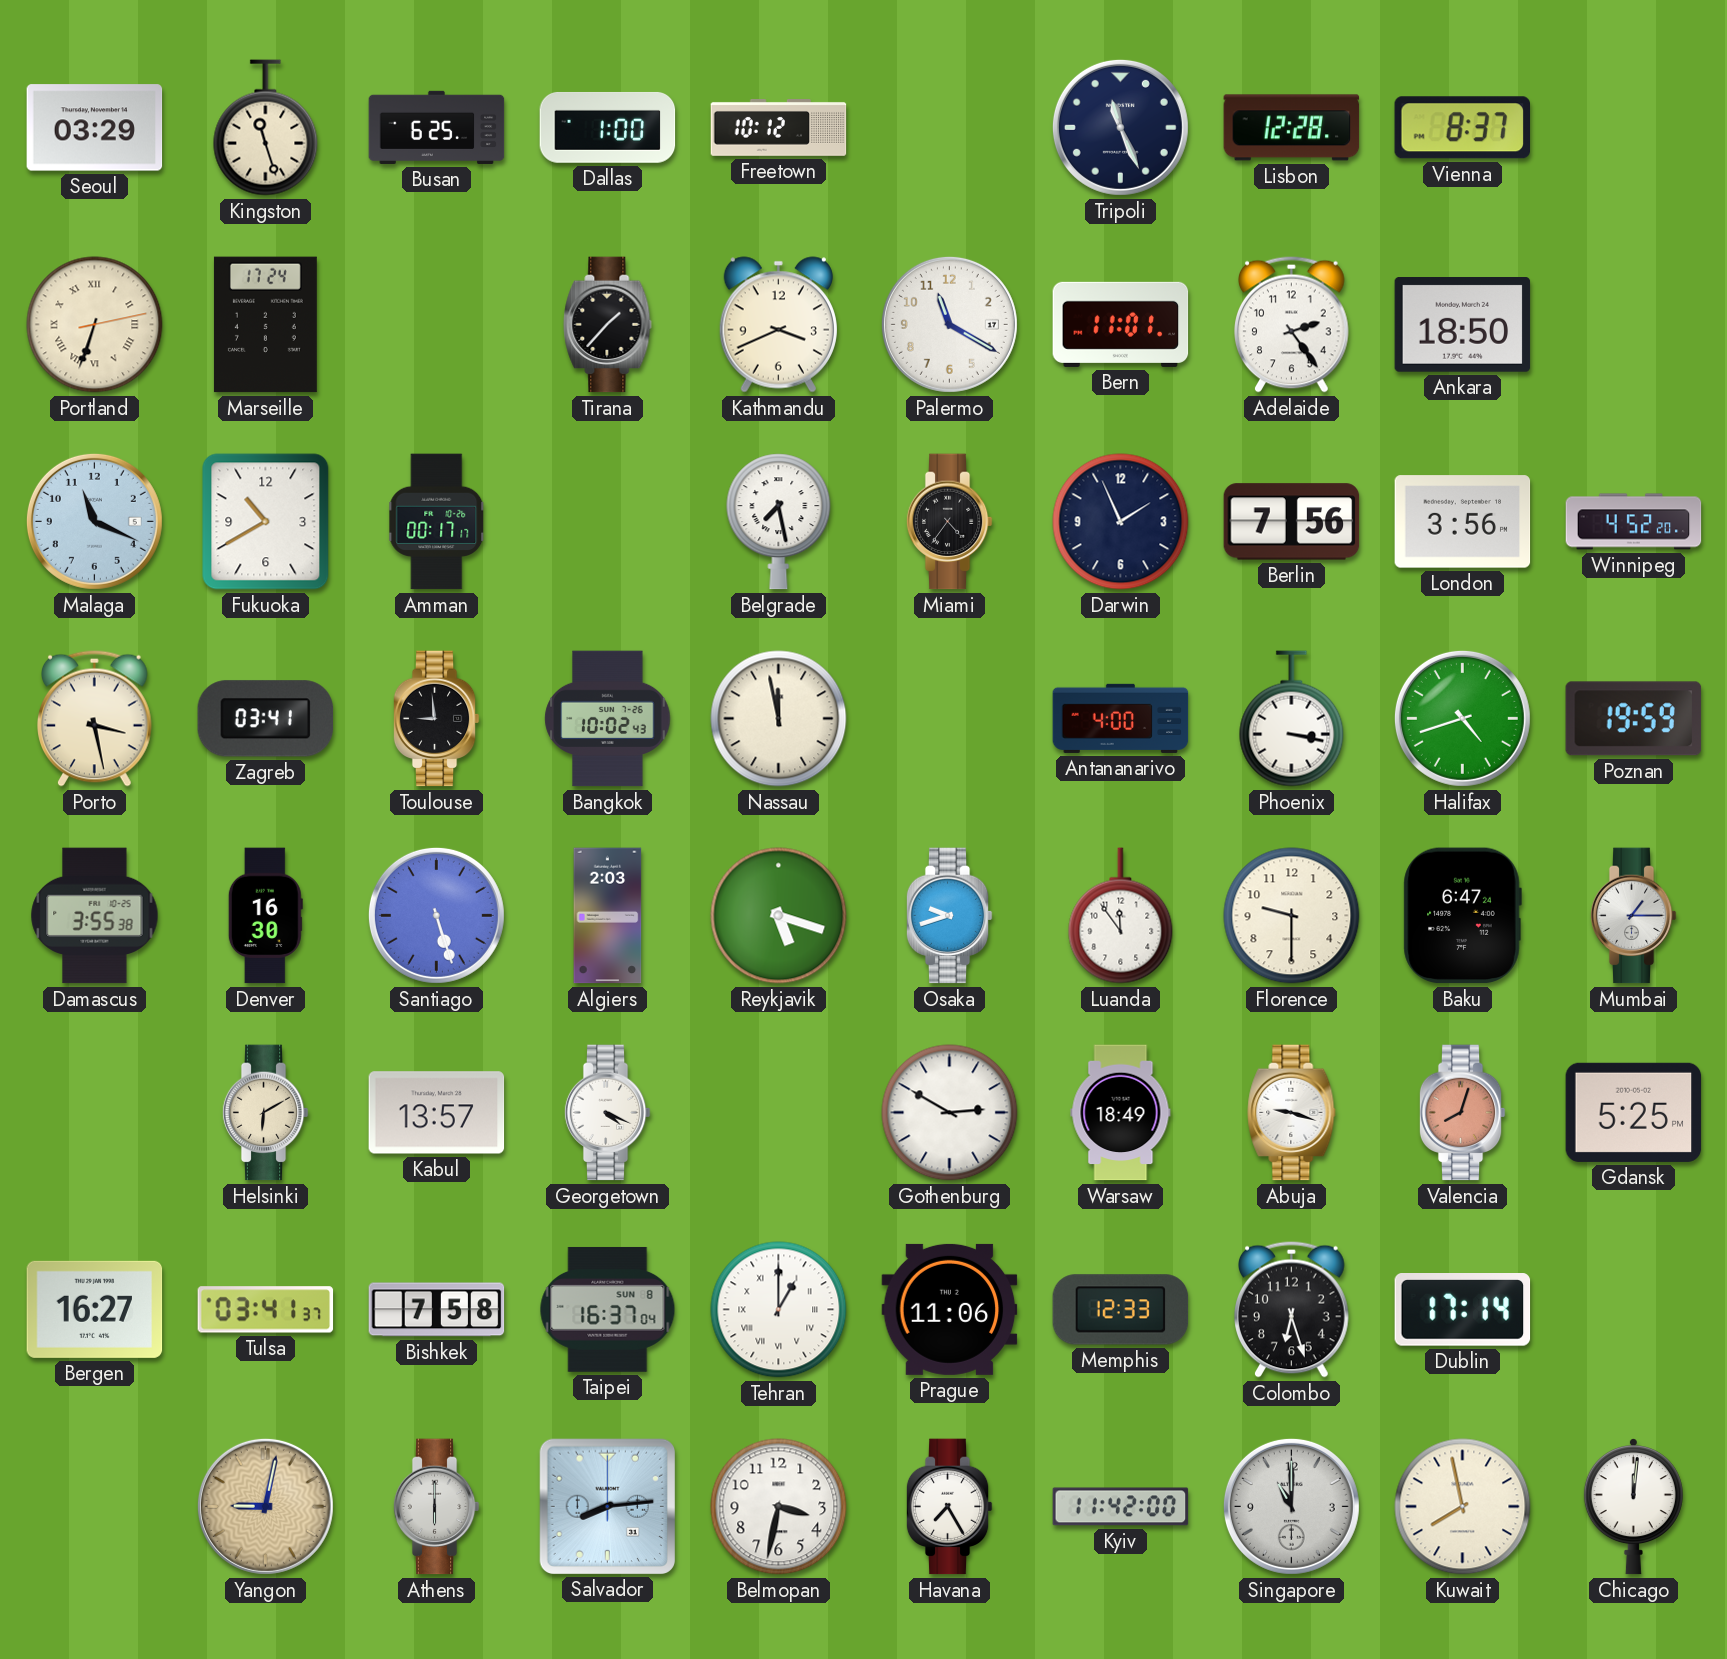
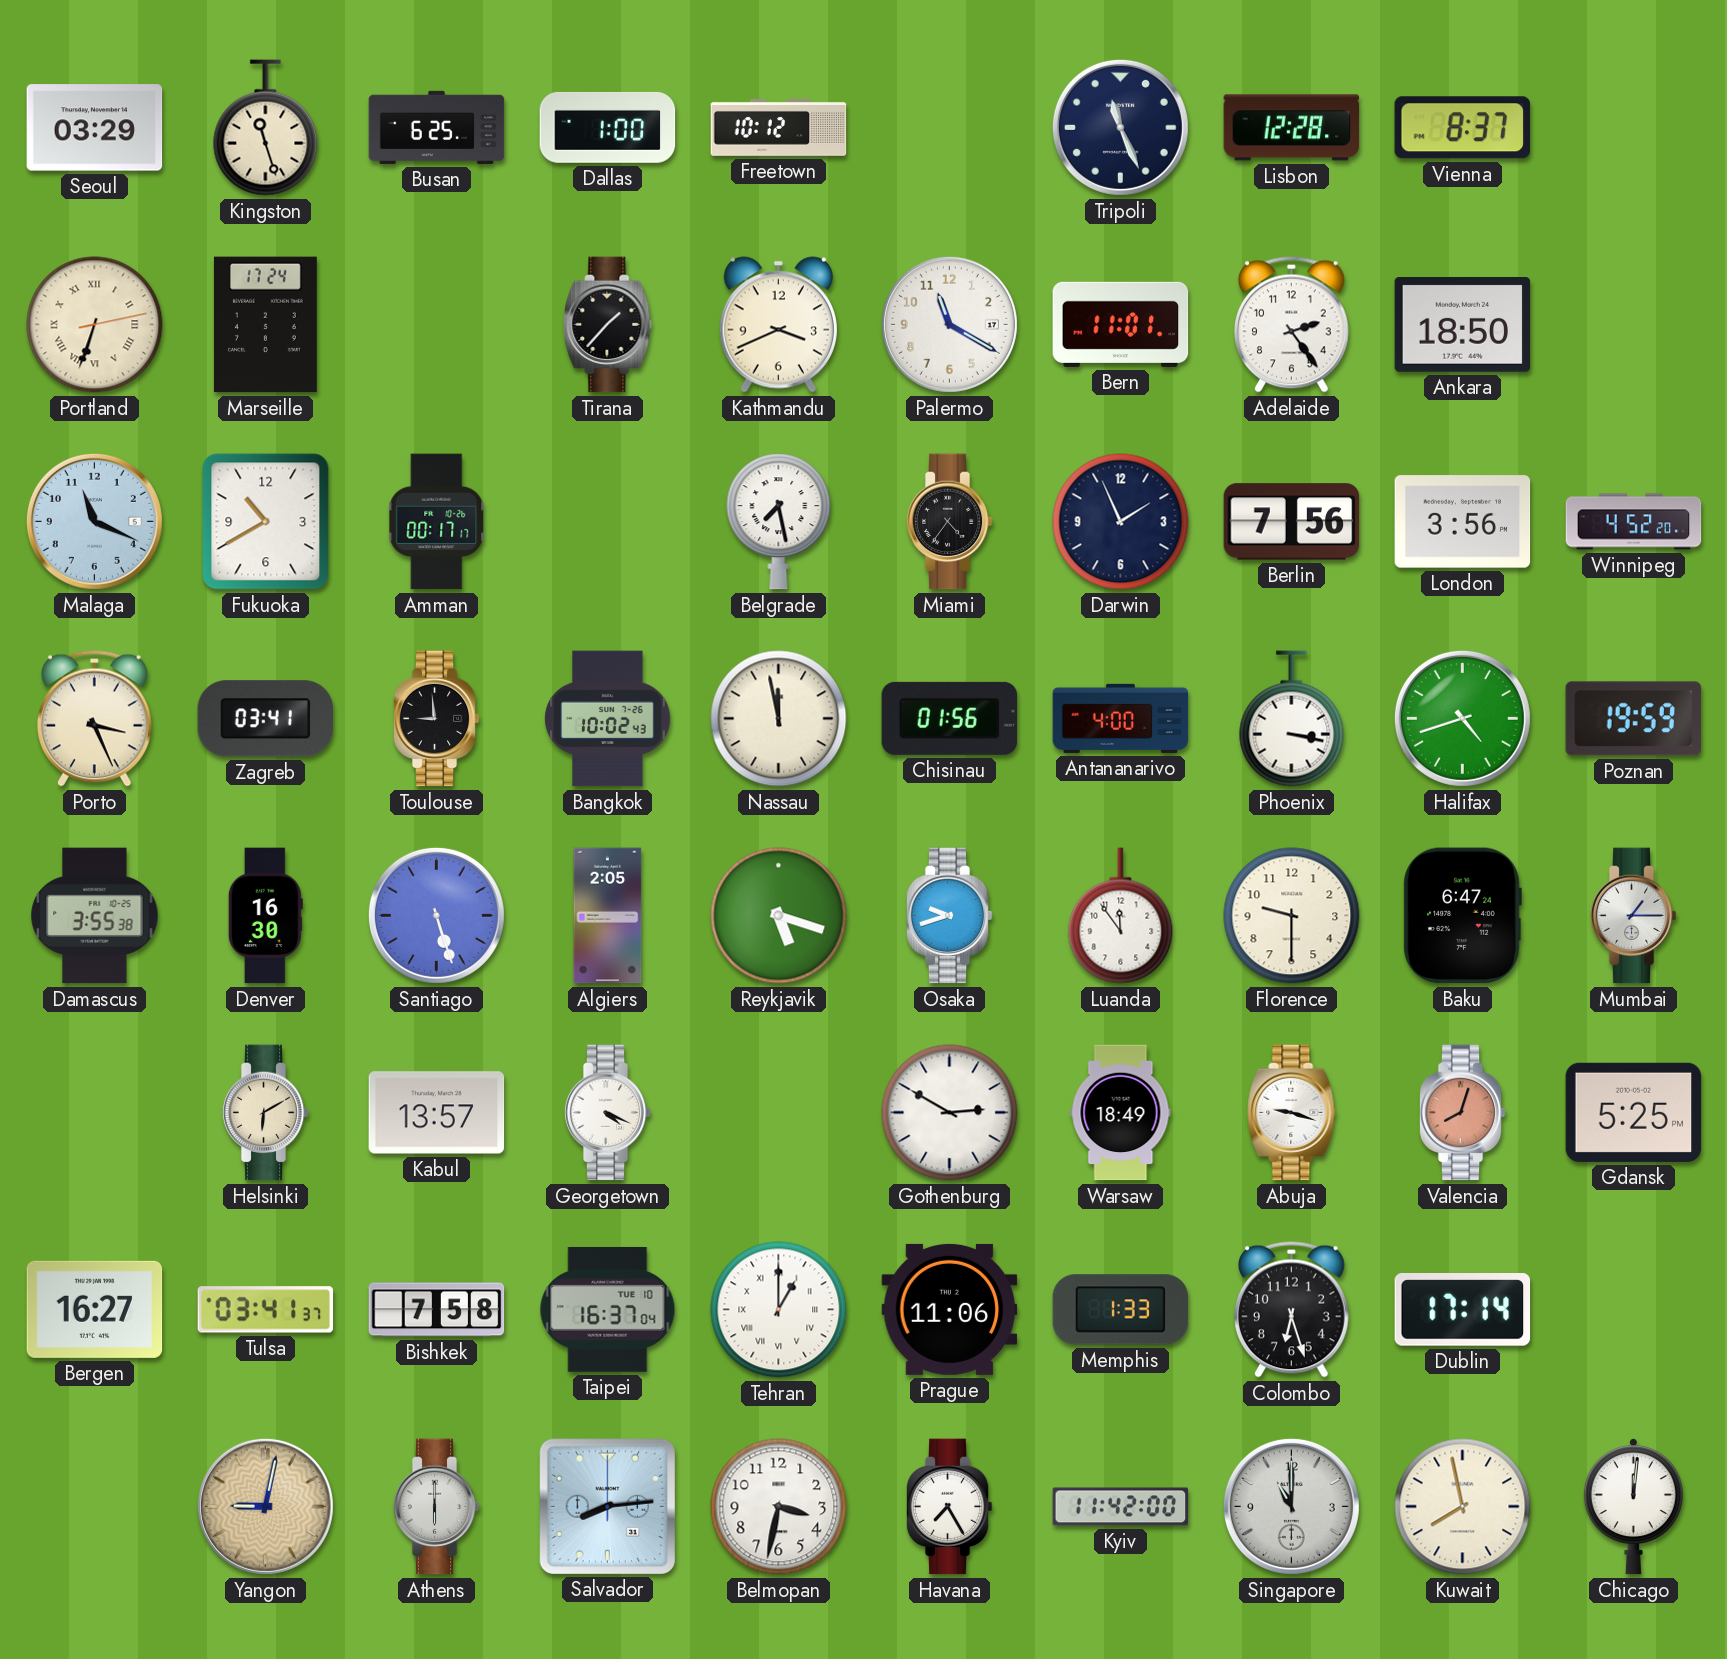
Porto: 3:28 -> 3:26 (95, 718)
Chisinau: none -> 01:56 (950, 718)
Algiers: 2:03 -> 2:05 (608, 916)
Taipei date: SUN 8 -> TUE 10 (608, 1309)
Memphis: 12:33 -> 1:33 (1121, 1310)
